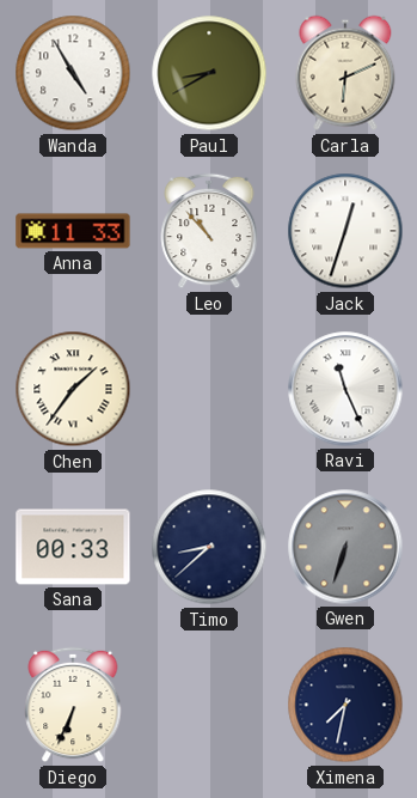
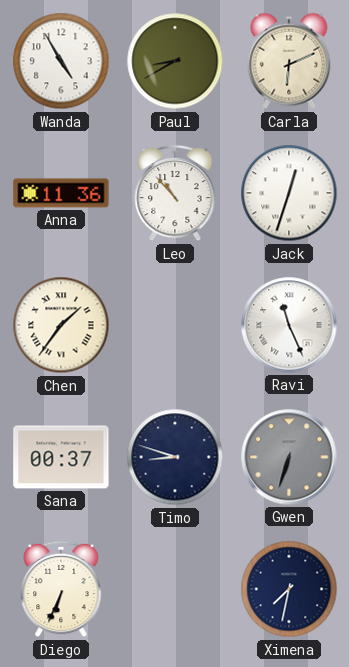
Anna: 11:33 -> 11:36 (61, 193)
Sana: 00:33 -> 00:37 (61, 457)
Timo: 8:38 -> 8:48 (175, 457)
